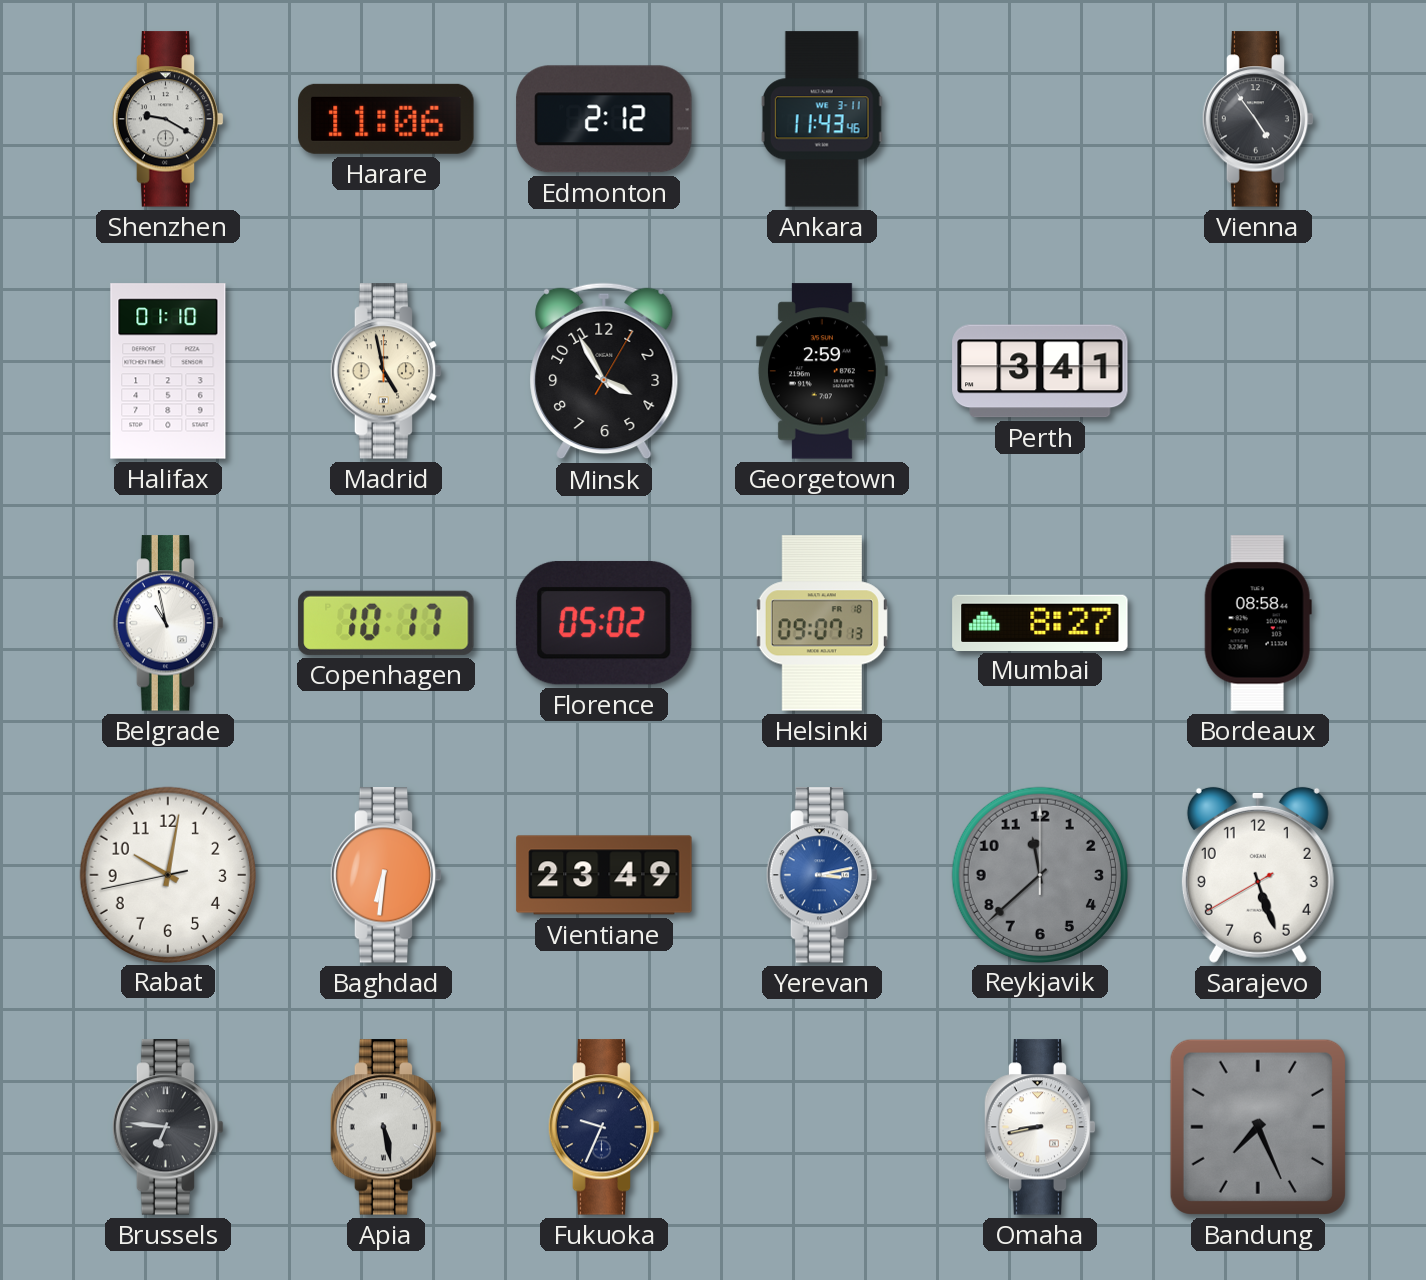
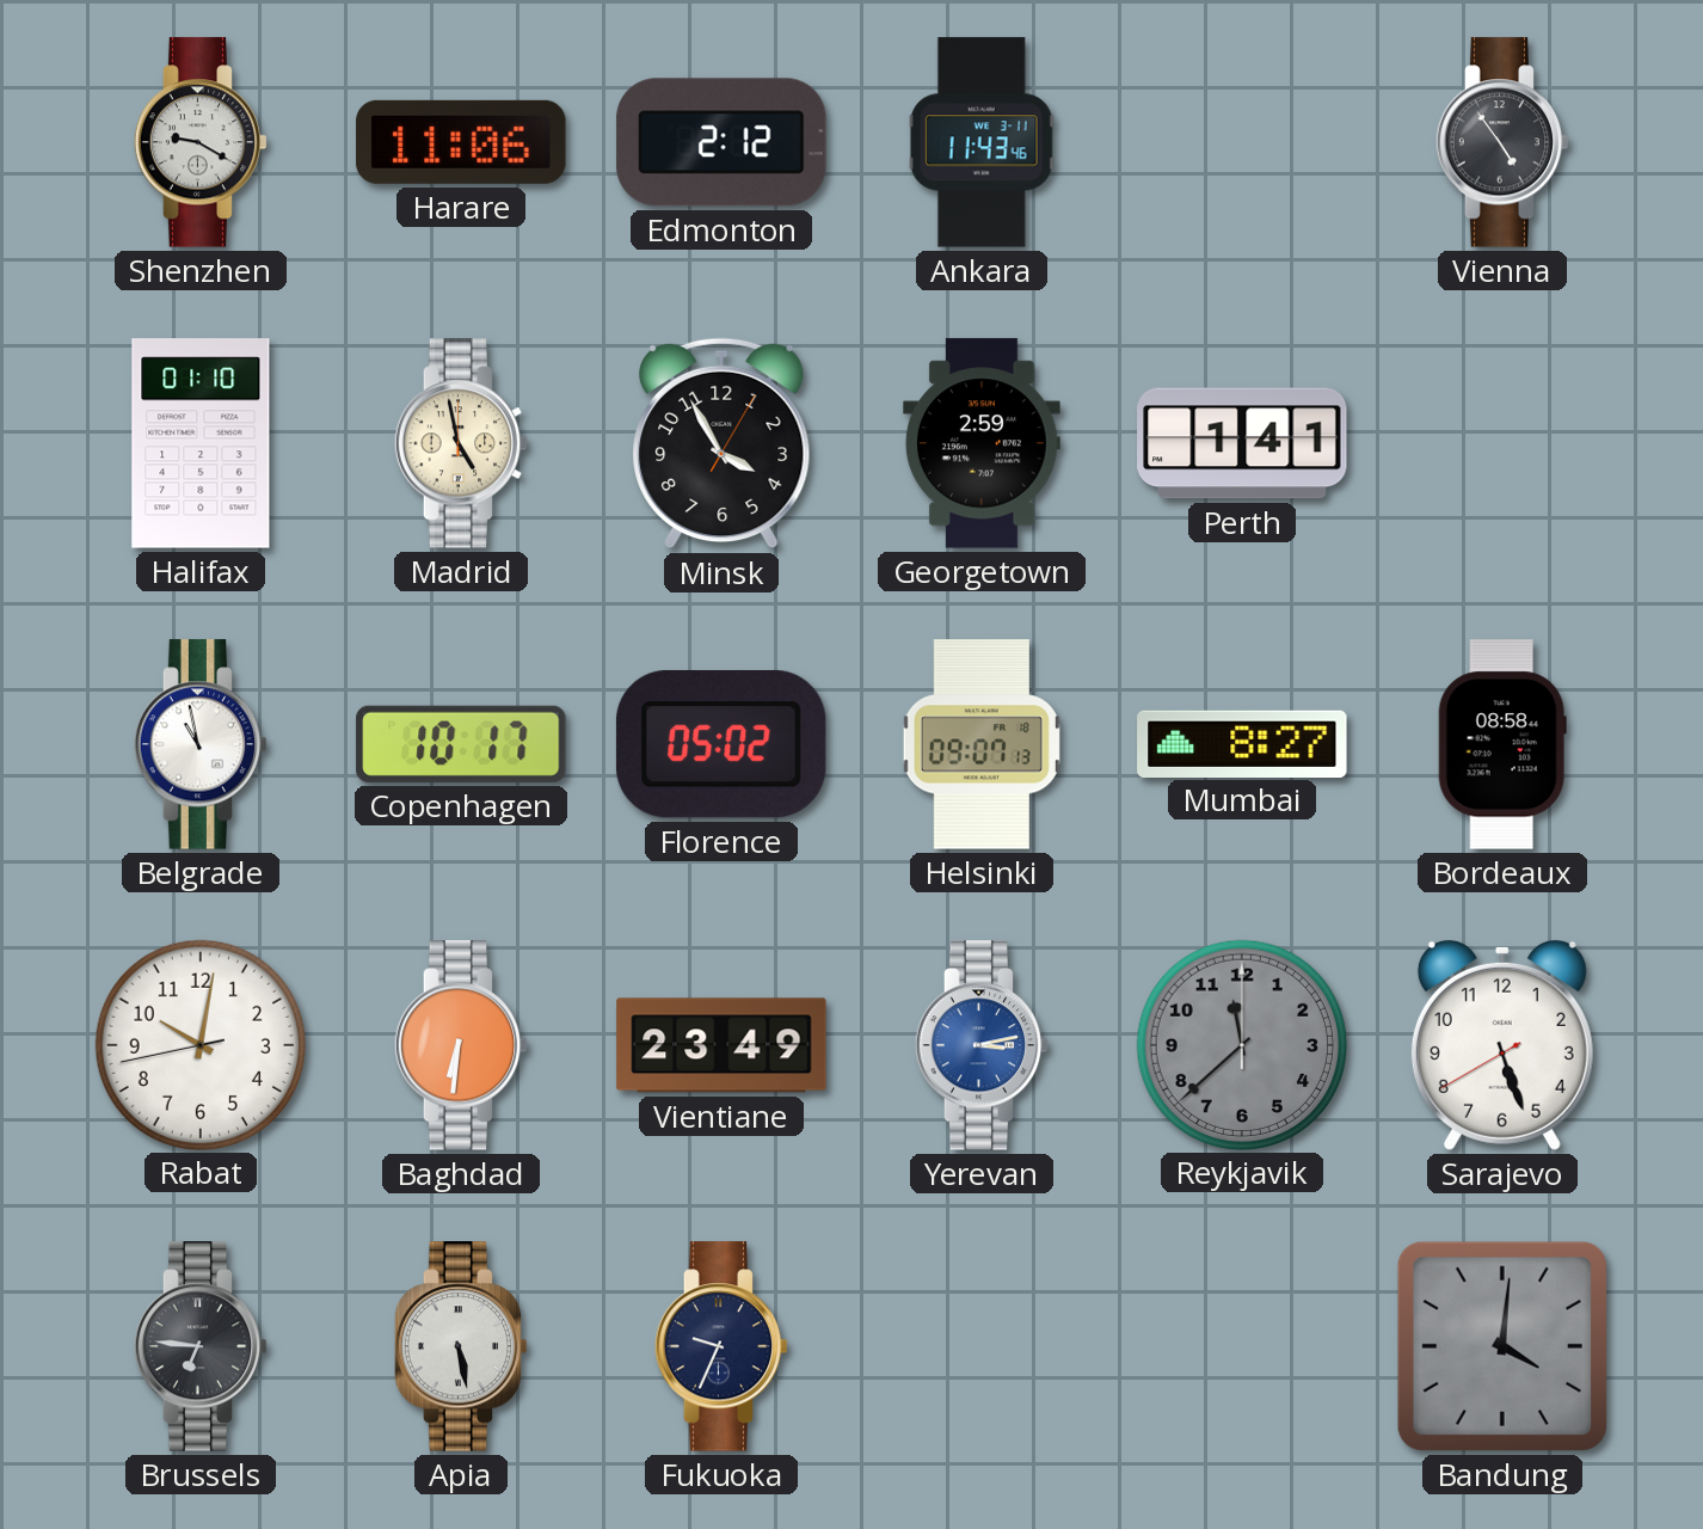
Perth: 3:41 -> 1:41 (1242, 443)
Omaha: 8:43 -> none (1040, 1127)
Bandung: 7:26 -> 4:01 (1502, 1346)
